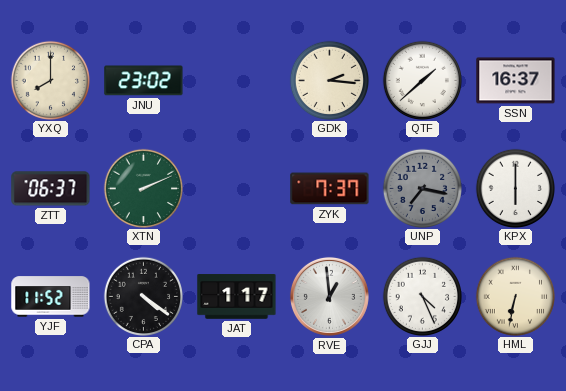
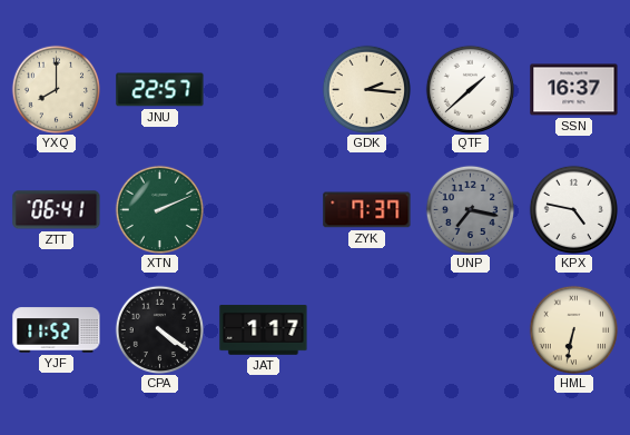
JNU: 23:02 -> 22:57 (160, 90)
ZTT: 06:37 -> 06:41 (57, 210)
KPX: 6:00 -> 4:47 (573, 209)
RVE: 12:59 -> none (329, 296)
GJJ: 4:26 -> none (422, 296)
